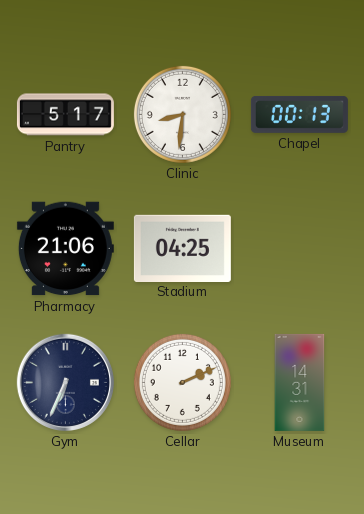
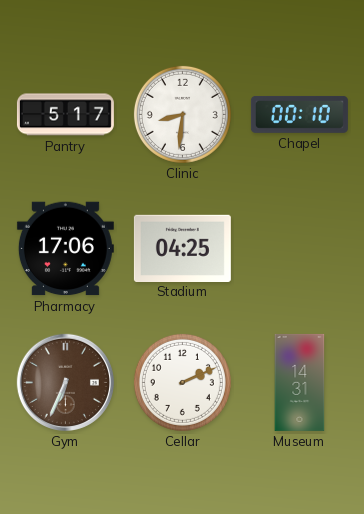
Chapel: 00:13 -> 00:10 (299, 114)
Pharmacy: 21:06 -> 17:06 (65, 249)
Gym dial: navy -> brown (65, 382)
